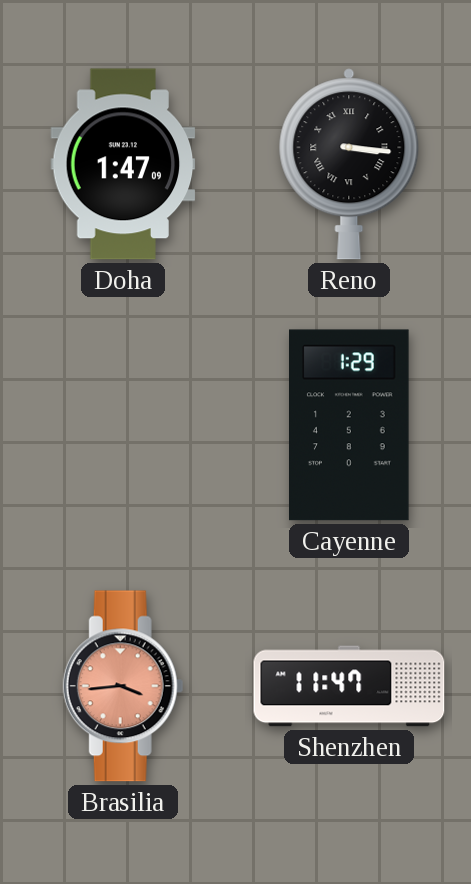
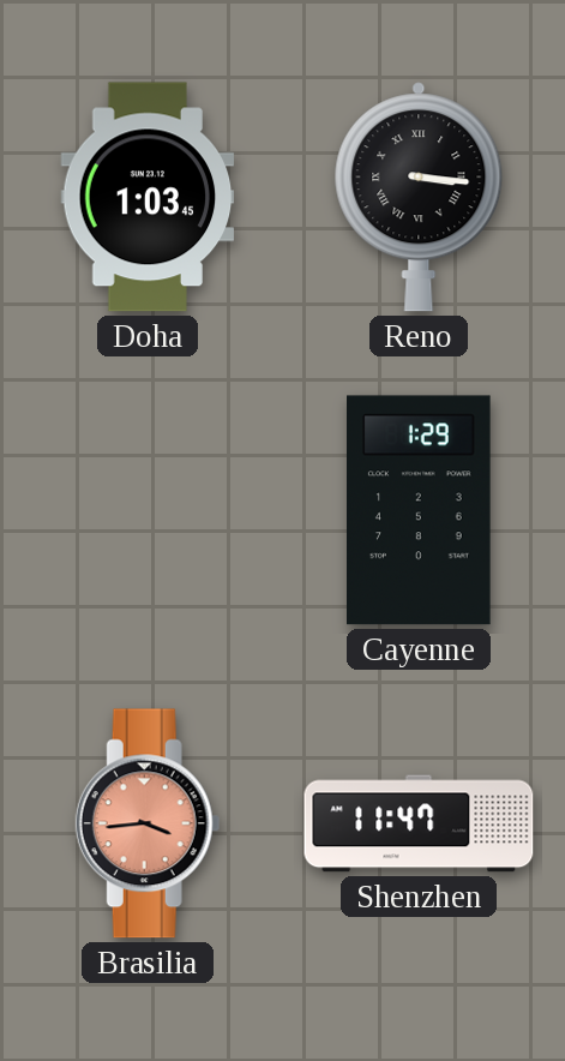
Doha: 1:47 -> 1:03 (148, 197)
